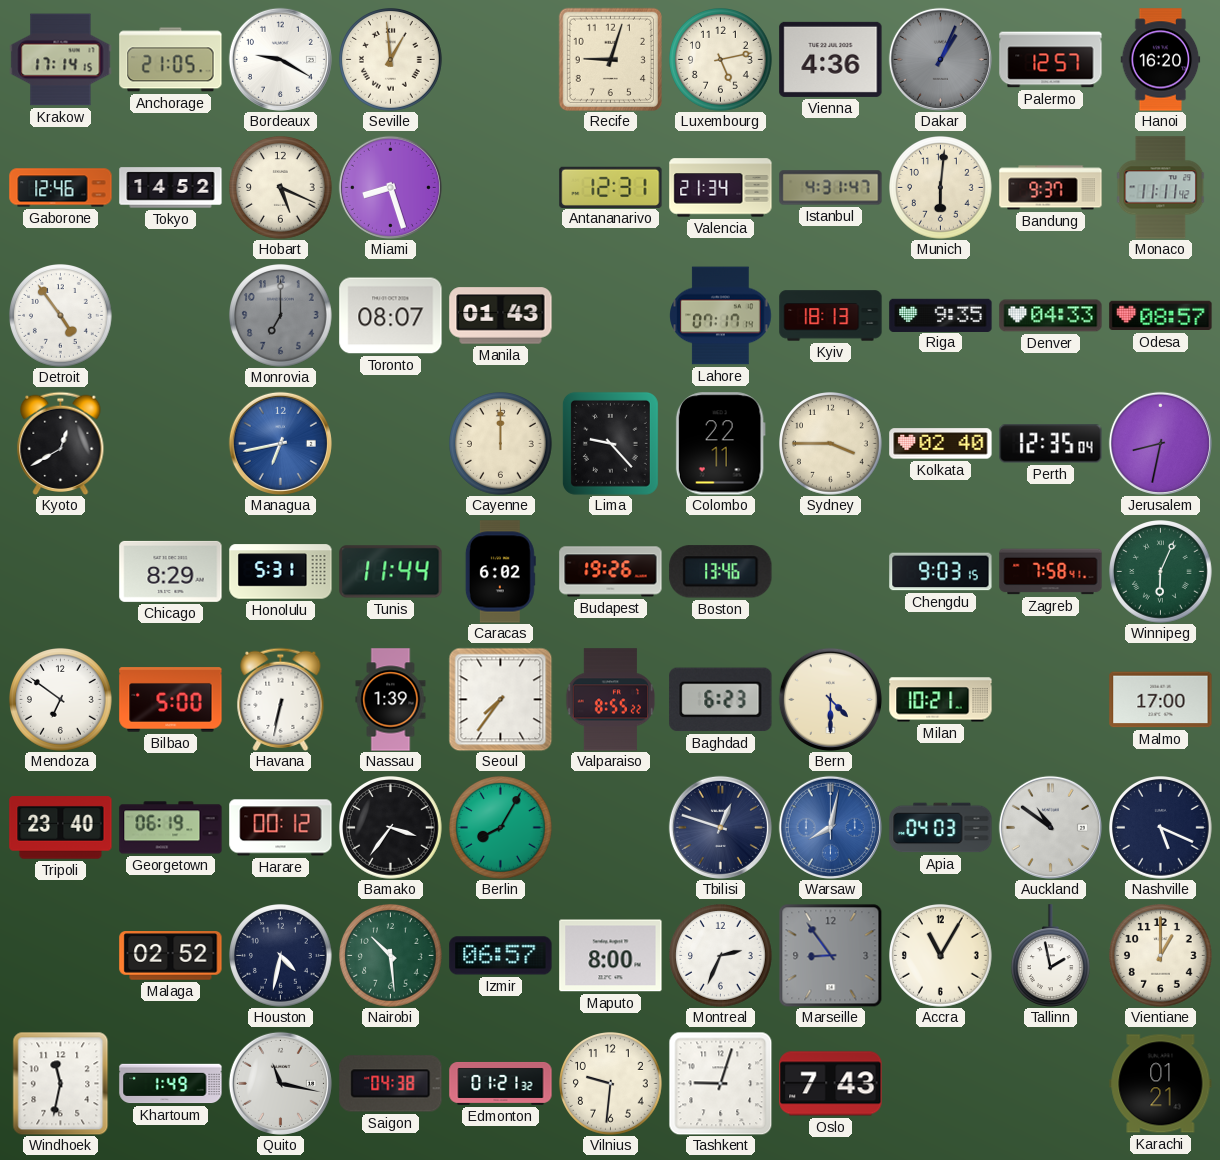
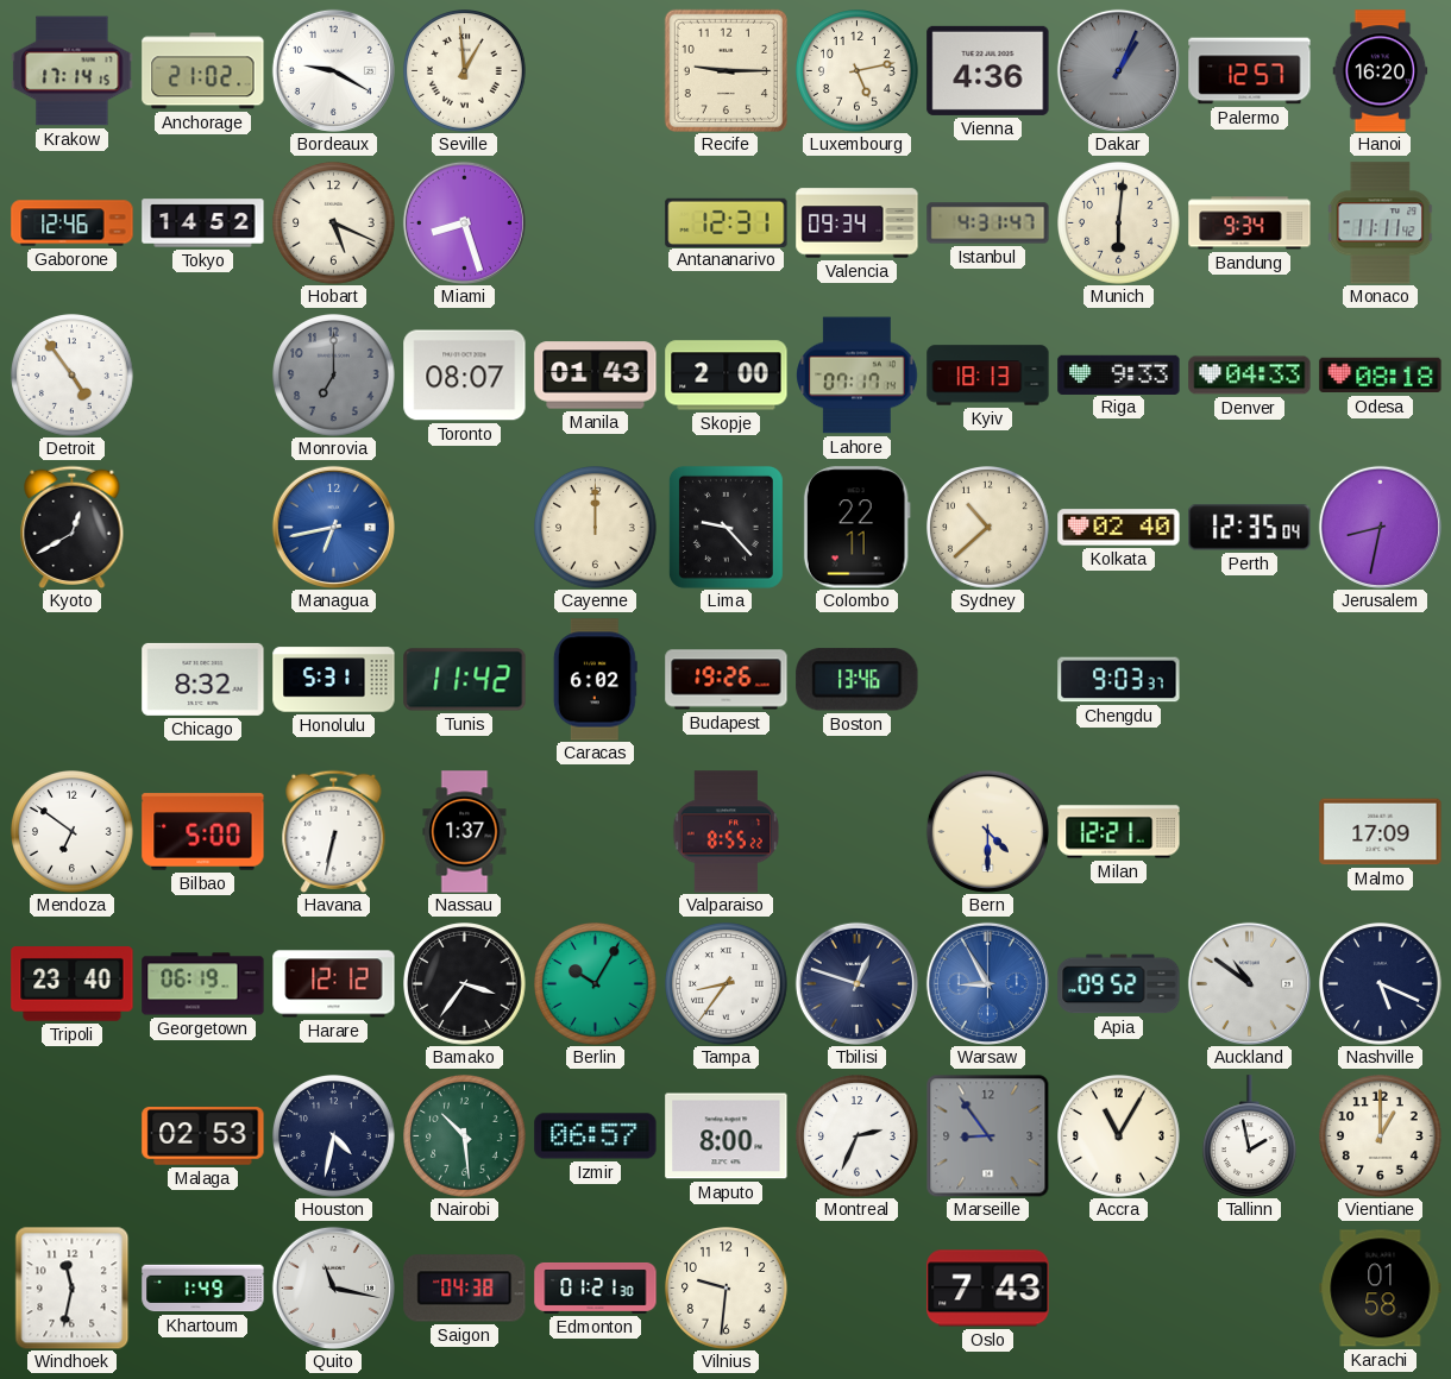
Anchorage: 21:05 -> 21:02 (203, 71)
Recife: 9:03 -> 9:15 (725, 70)
Valencia: 21:34 -> 09:34 (858, 223)
Bandung: 9:37 -> 9:34 (1250, 223)
Skopje: none -> 2:00 (727, 376)
Riga: 9:35 -> 9:33 (1119, 374)
Odesa: 08:57 -> 08:18 (1381, 376)
Sydney: 3:45 -> 10:38 (988, 528)
Chicago: 8:29 -> 8:32 (203, 679)
Tunis: 11:44 -> 11:42 (465, 680)
Chengdu: 9:03:15 -> 9:03:37 (1119, 680)
Zagreb: 7:58 -> none (1051, 572)
Winnipeg: 6:04 -> none (1161, 572)
Nassau: 1:39 -> 1:37 (465, 832)
Seoul: 7:36 -> none (500, 699)
Baghdad: 6:23 -> none (721, 700)
Milan: 10:21 -> 12:21 (1119, 832)
Malmo: 17:00 -> 17:09 (1381, 832)
Harare: 00:12 -> 12:12 (334, 984)
Berlin: 8:05 -> 10:05 (596, 984)
Tampa: none -> 8:36 (727, 984)
Warsaw: 8:02 -> 8:55 (987, 983)
Apia: 04:03 -> 09:52 (1119, 984)
Malaga: 02:52 -> 02:53 (203, 1136)
Edmonton: 01:21:32 -> 01:21:30 (596, 1287)
Tashkent: 9:03 -> none (720, 1083)
Karachi: 01:21 -> 01:58 (1381, 1289)
